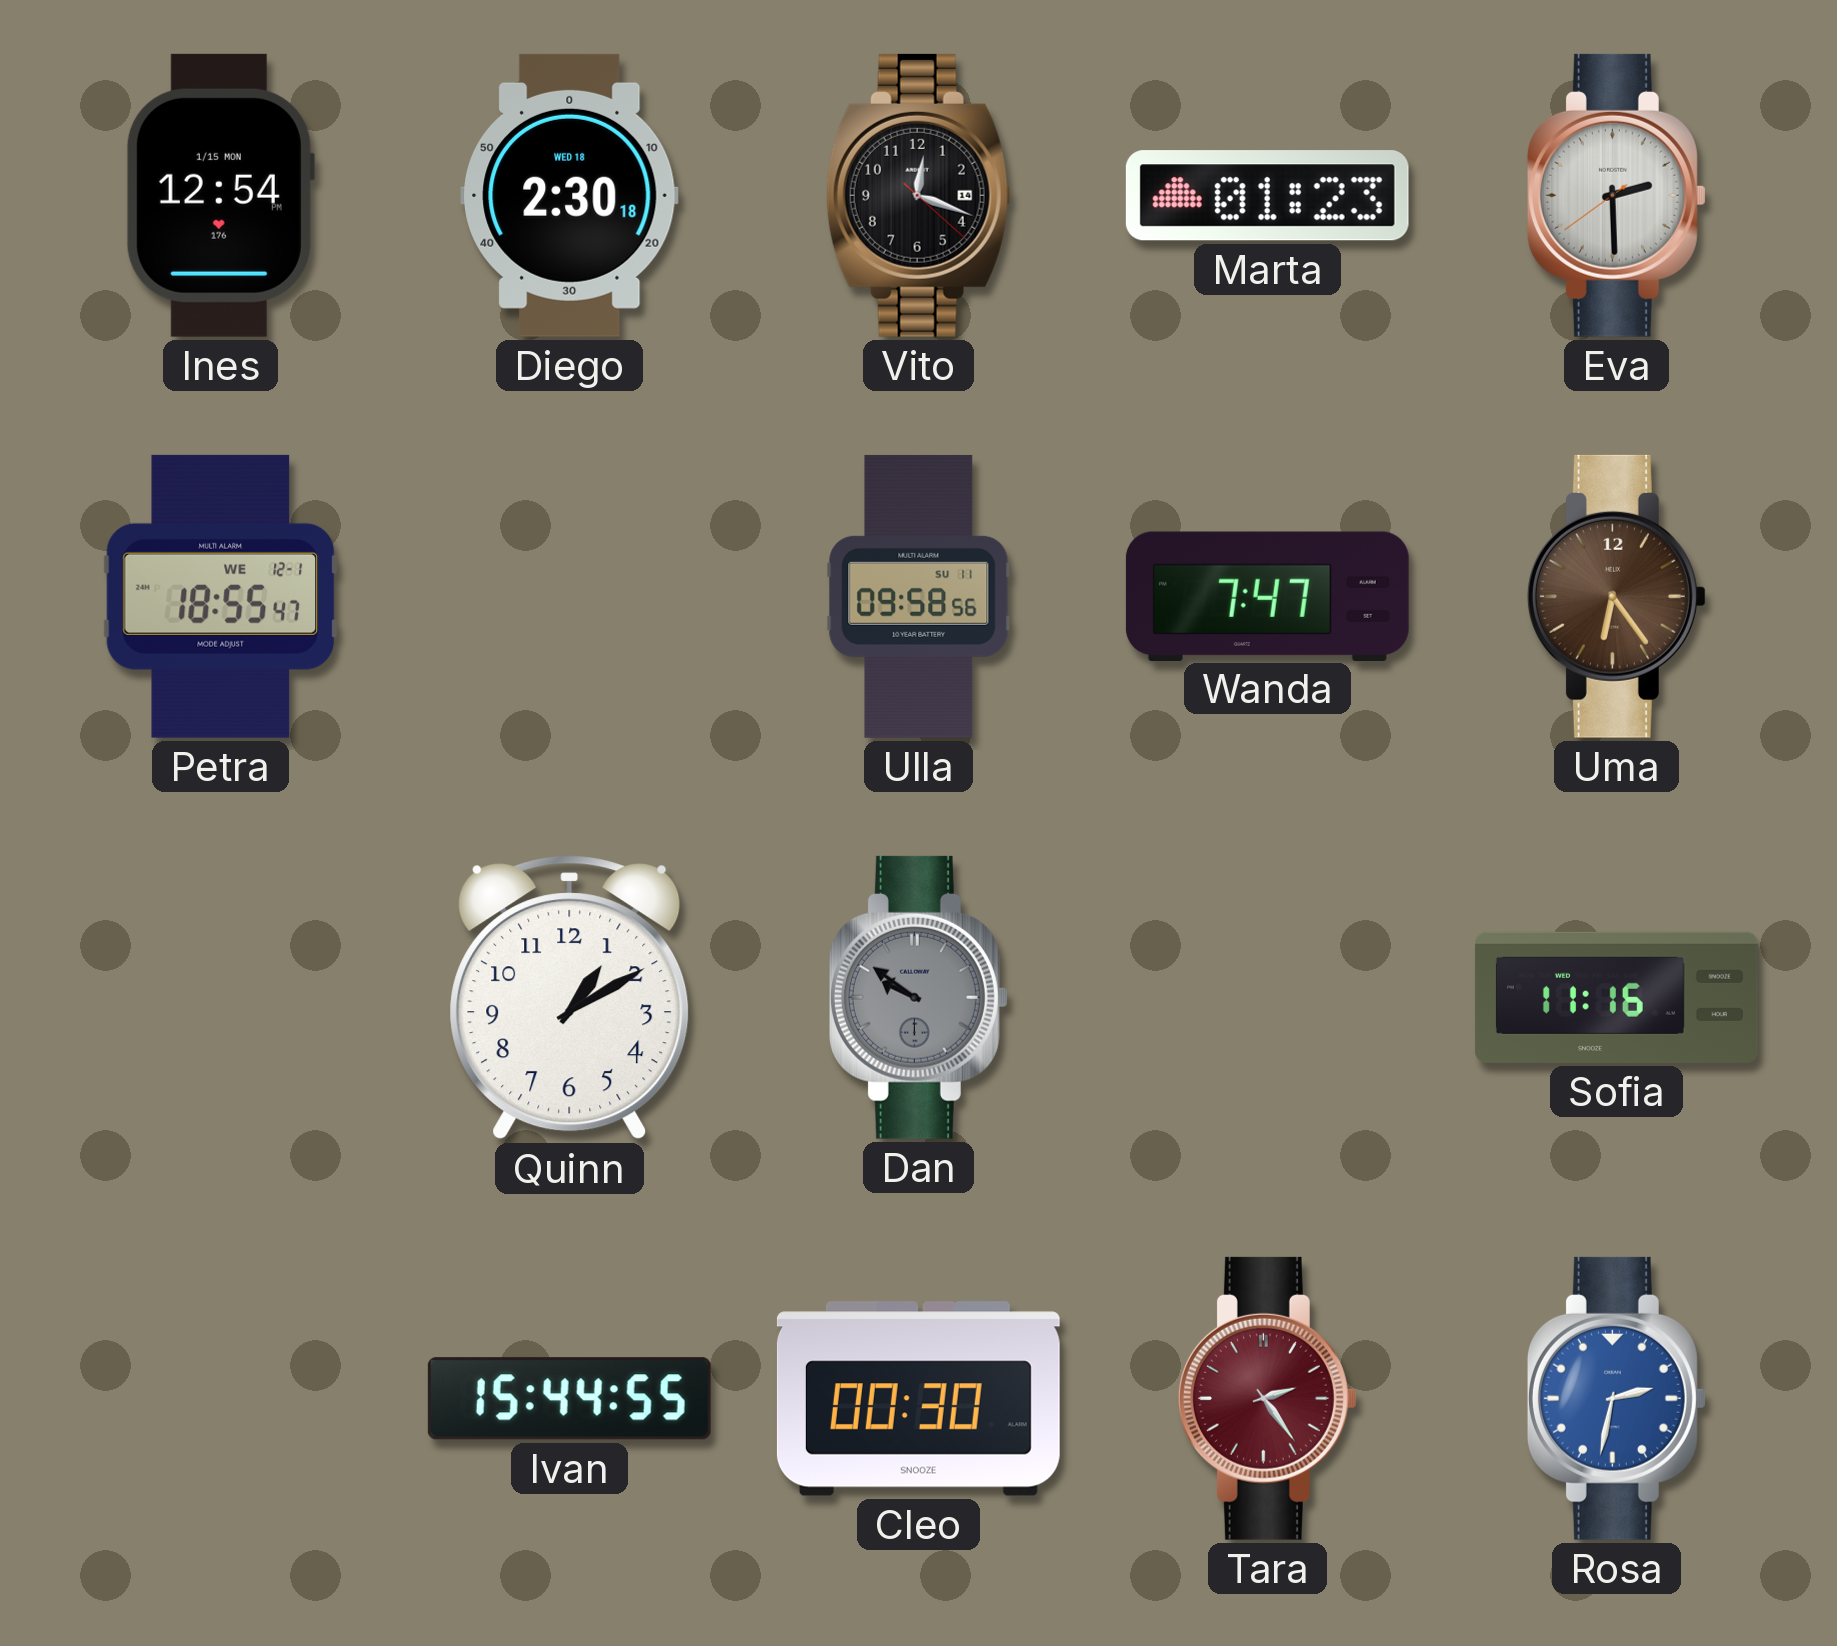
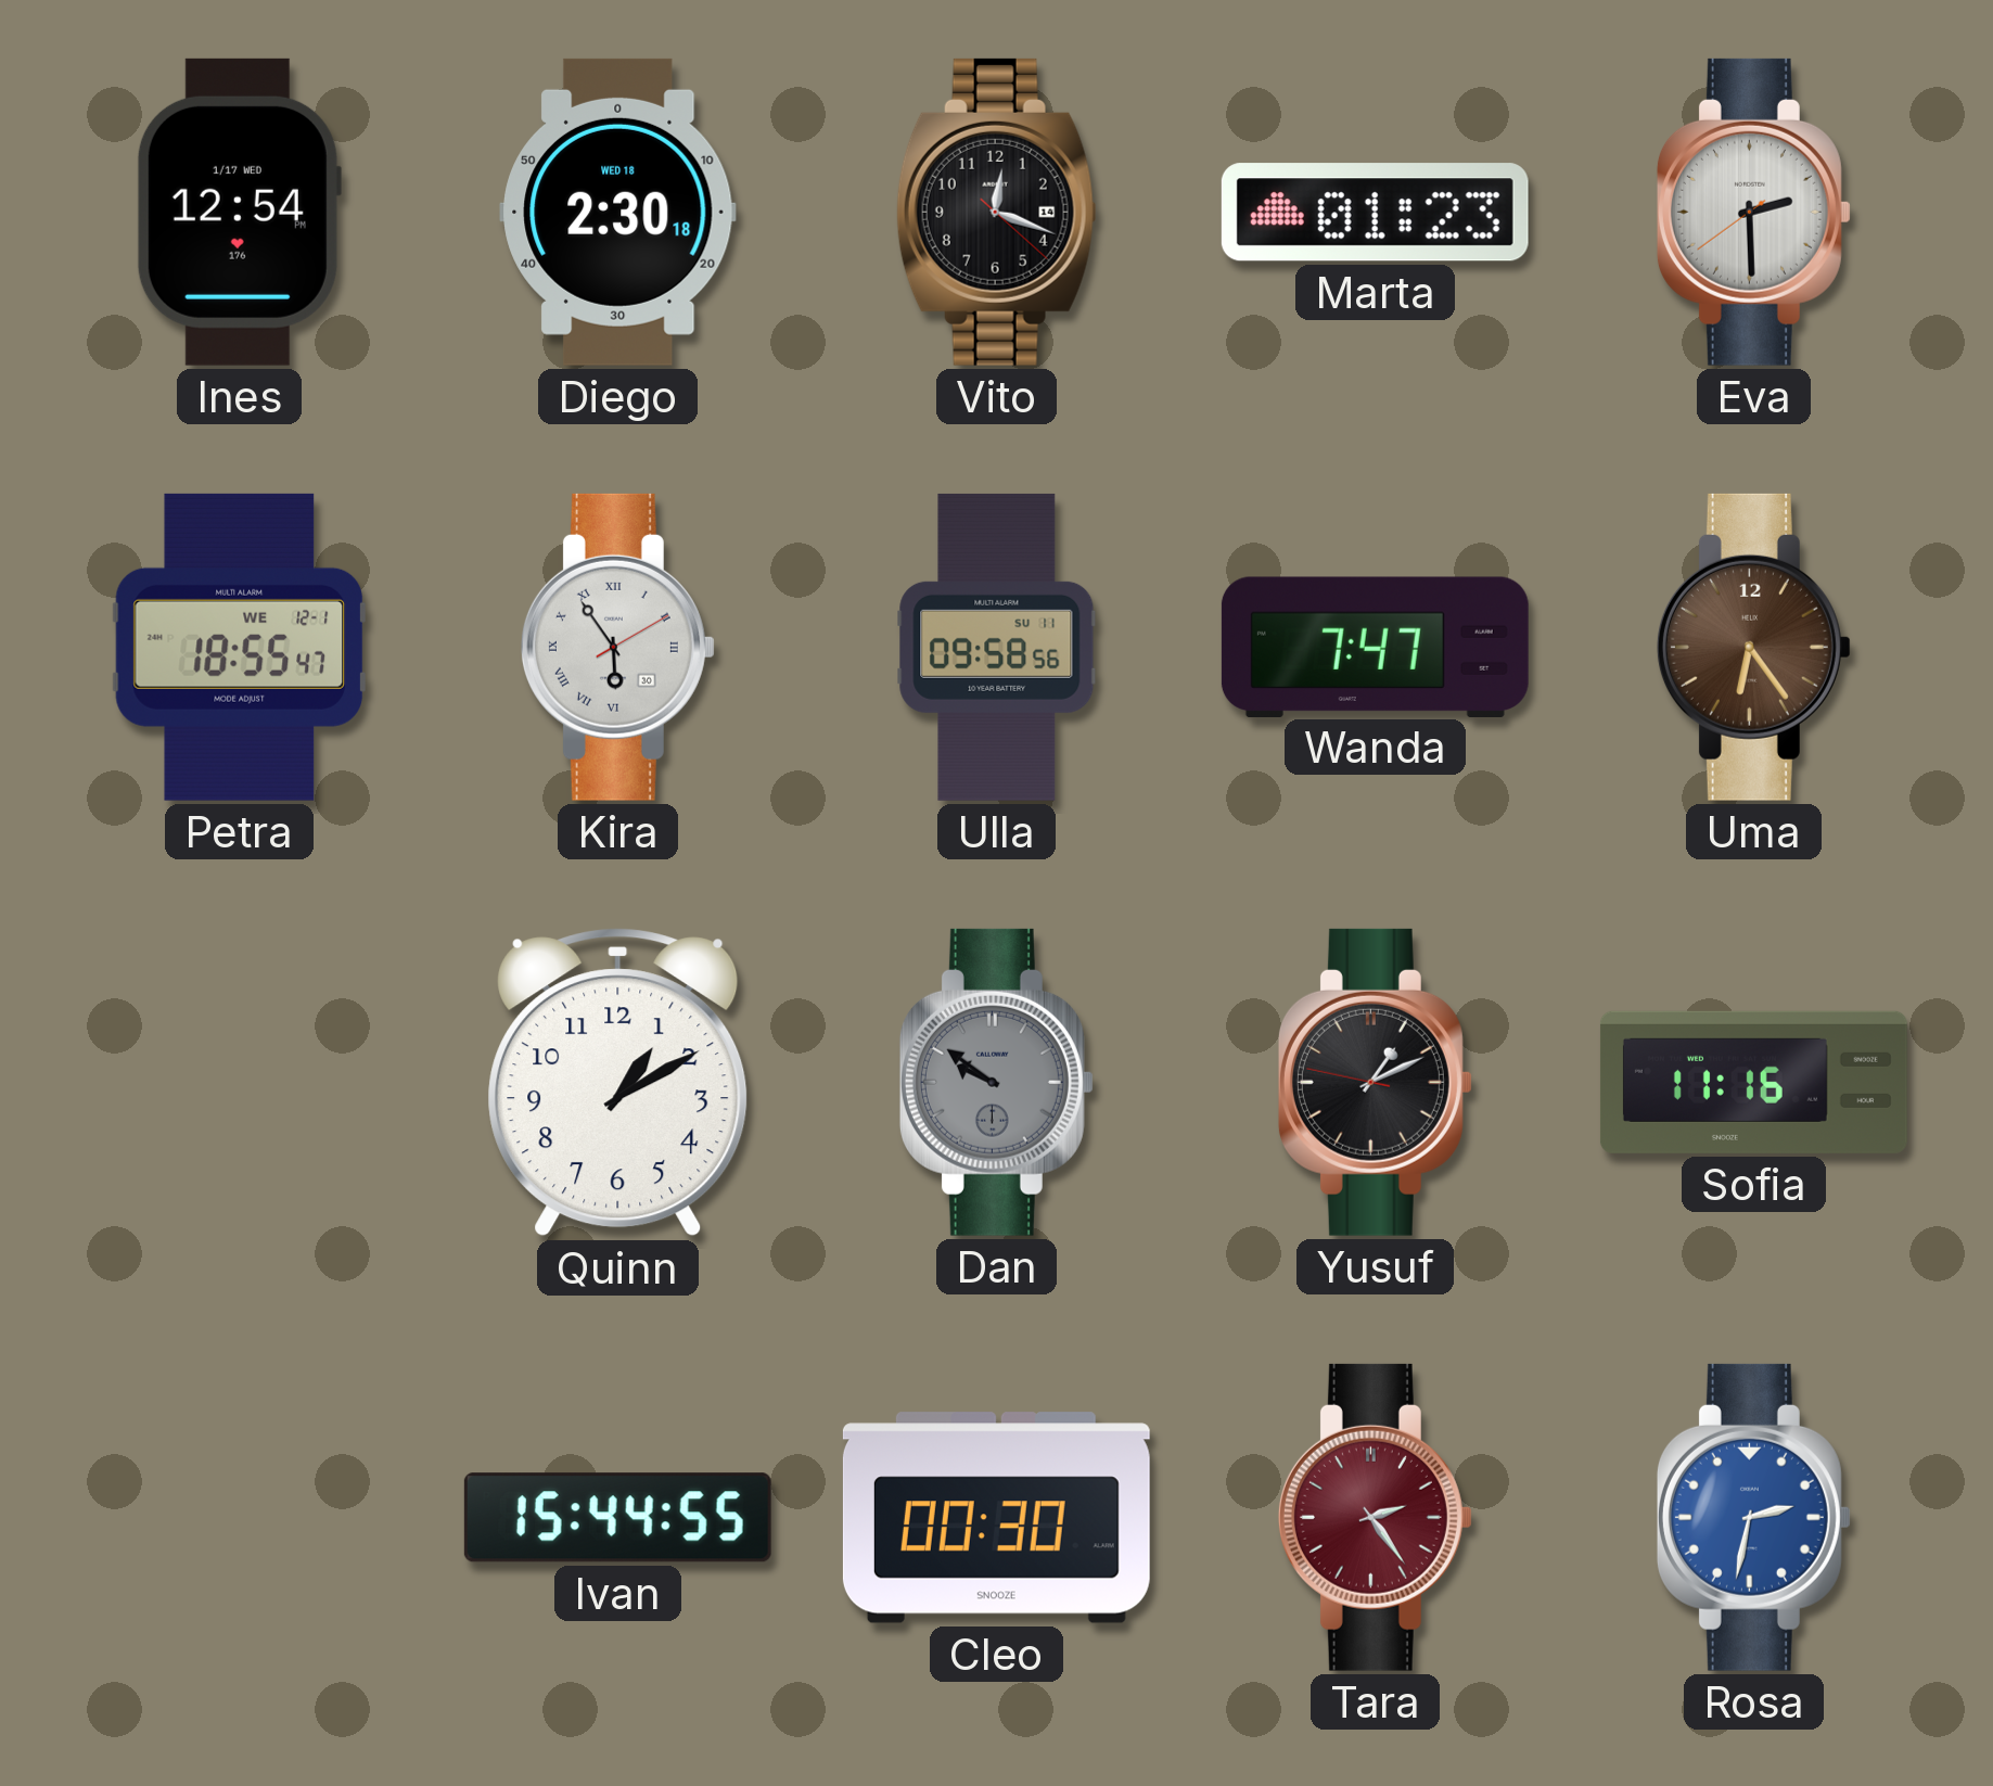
Ines date: 1/15 MON -> 1/17 WED (239, 212)
Kira: none -> 5:54 (617, 647)
Yusuf: none -> 1:10 (1375, 1082)
